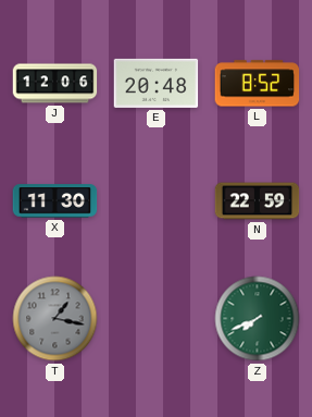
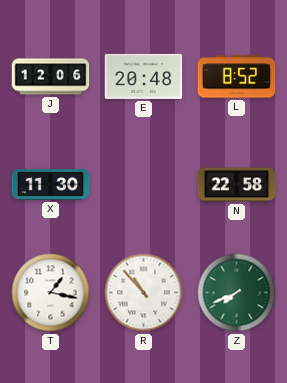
N: 22:59 -> 22:58 (237, 185)
T dial: grey -> white (51, 293)
R: none -> 10:53 (144, 293)
